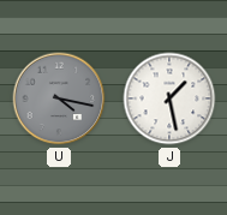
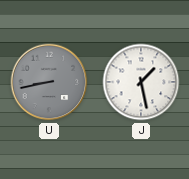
U: 4:17 -> 8:43 (49, 82)
